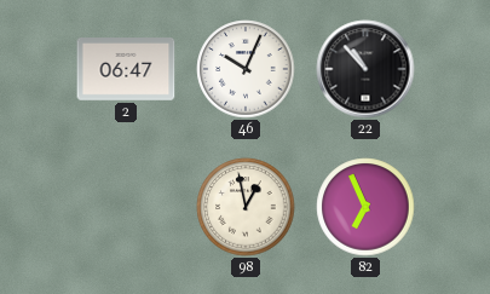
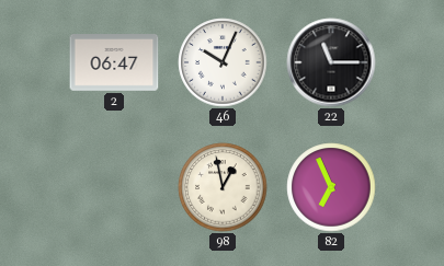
22: 10:53 -> 11:15 (331, 62)
